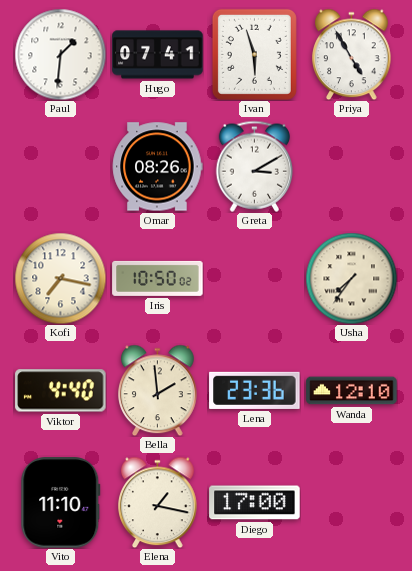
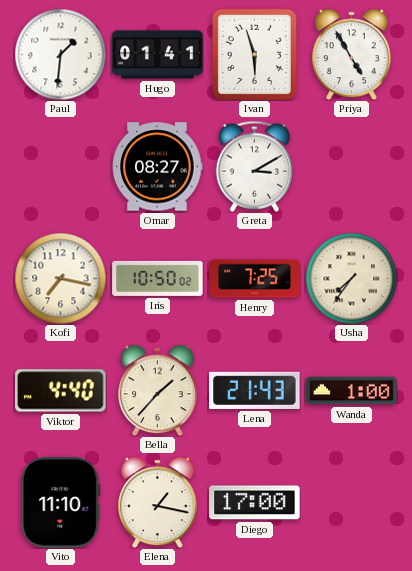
Hugo: 07:41 -> 01:41 (158, 55)
Omar: 08:26 -> 08:27 (157, 167)
Henry: none -> 7:25 (255, 279)
Bella: 1:59 -> 1:37 (158, 390)
Lena: 23:36 -> 21:43 (255, 390)
Wanda: 12:10 -> 1:00 (352, 391)
